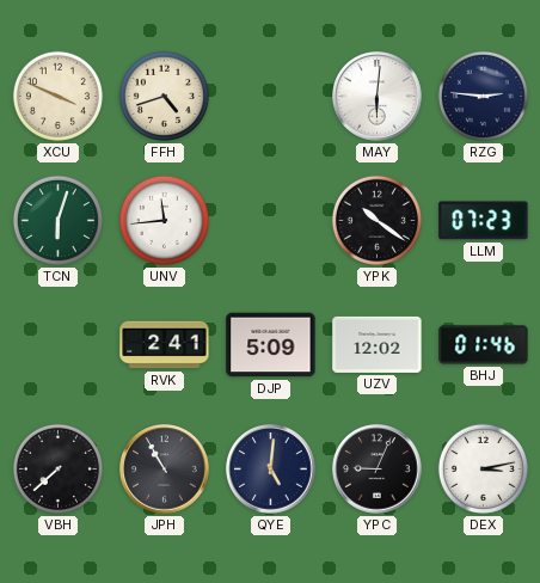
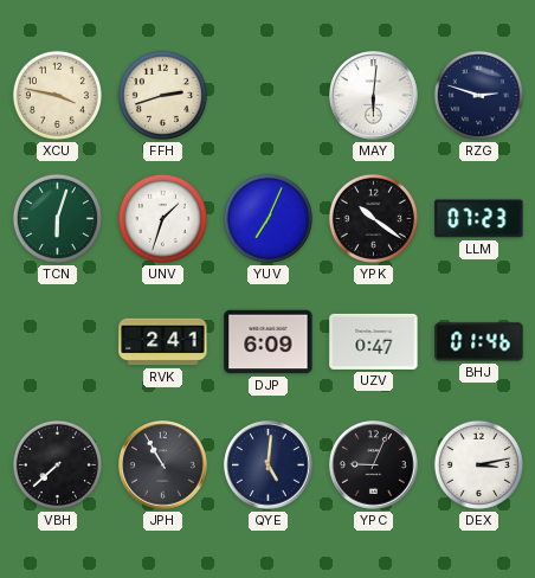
XCU: 3:49 -> 3:47 (57, 95)
FFH: 4:42 -> 2:42 (162, 95)
RZG: 2:46 -> 2:48 (478, 95)
UNV: 11:44 -> 1:33 (162, 218)
YUV: none -> 7:04 (267, 218)
DJP: 5:09 -> 6:09 (269, 342)
UZV: 12:02 -> 0:47 (374, 341)
